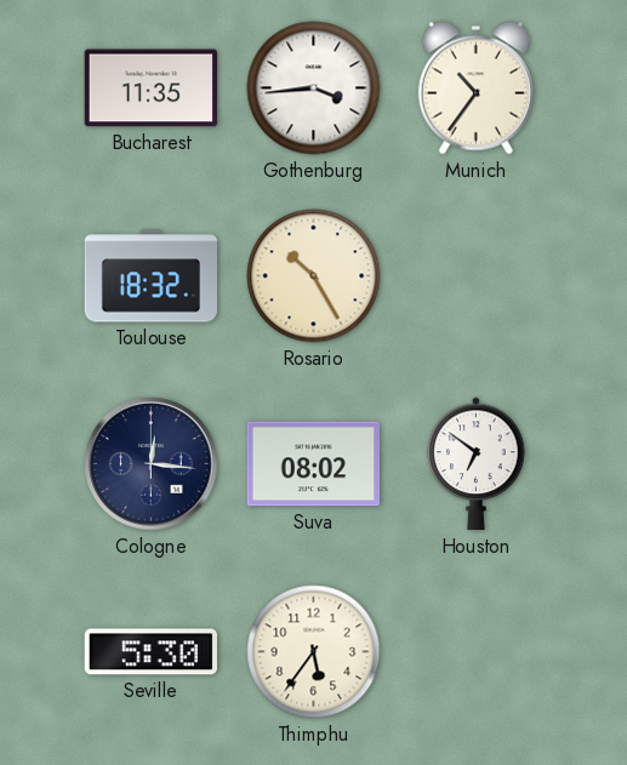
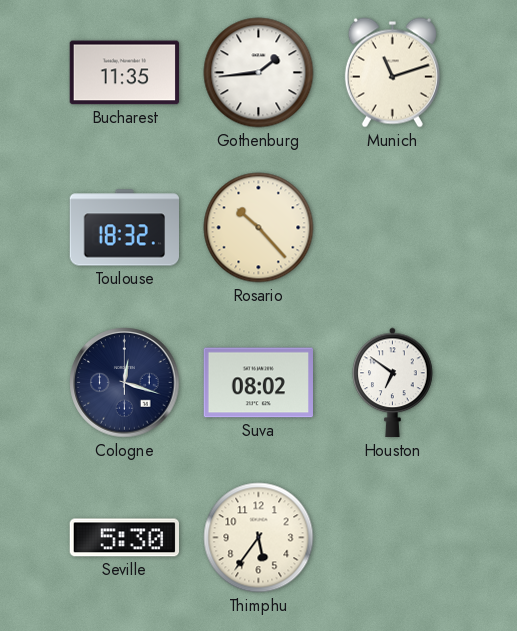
Gothenburg: 3:44 -> 1:44 (259, 73)
Munich: 10:36 -> 11:12 (392, 73)
Rosario: 10:25 -> 10:23 (259, 228)
Cologne: 12:16 -> 12:18 (125, 383)
